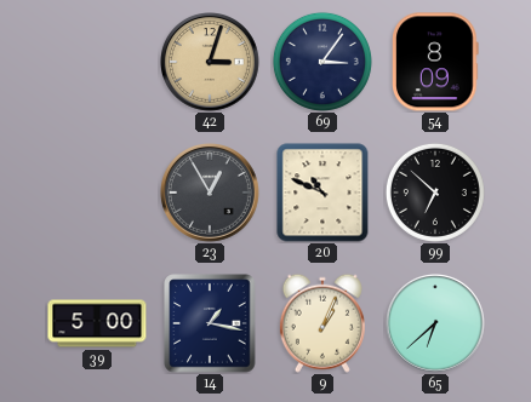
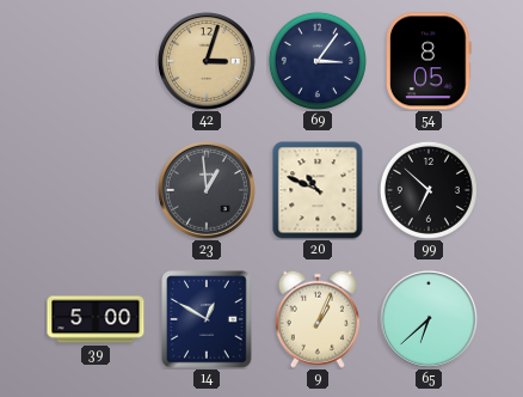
54: 8:09 -> 8:05 (429, 61)
23: 12:55 -> 12:59 (208, 191)
14: 1:17 -> 12:50 (207, 319)
